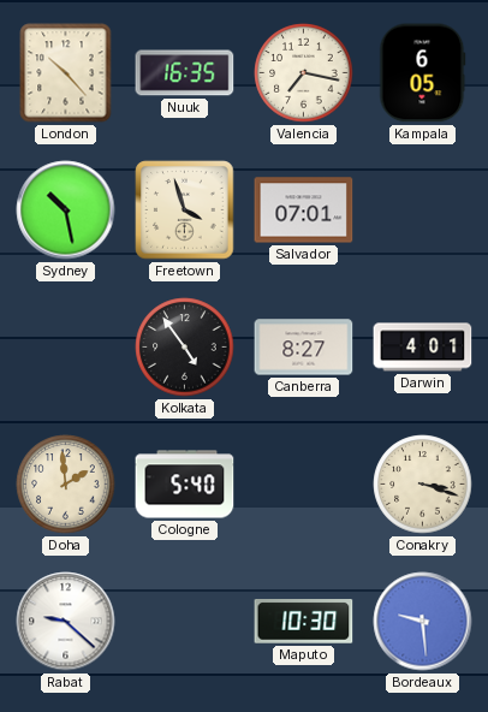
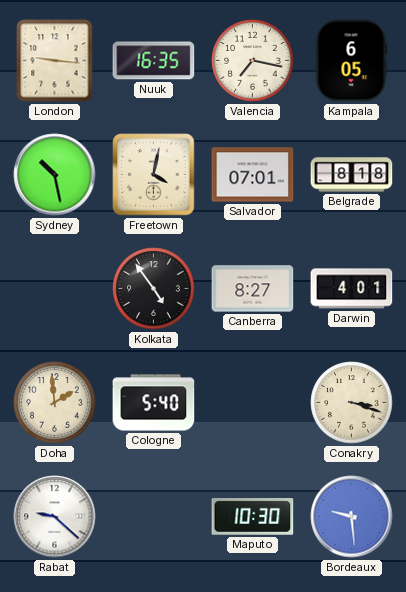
London: 10:23 -> 9:16 (55, 61)
Freetown: 3:57 -> 4:02 (154, 175)
Belgrade: none -> 8:18 (352, 175)
